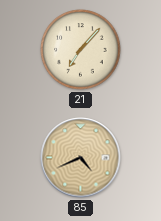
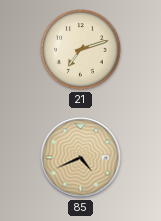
21: 7:07 -> 7:12 (81, 50)
